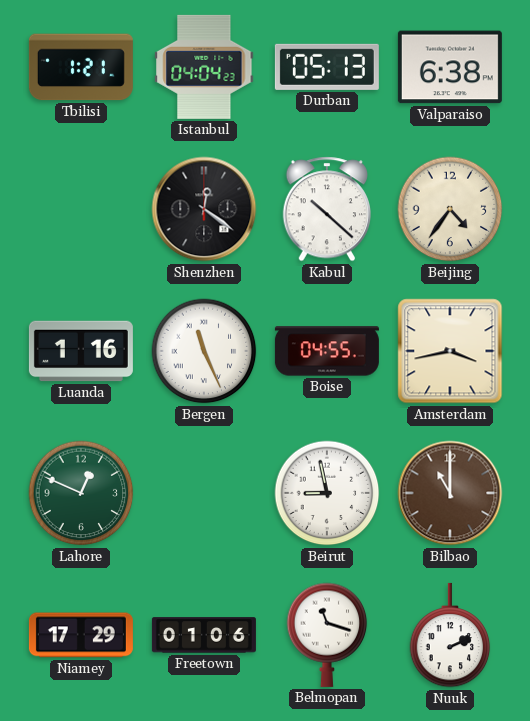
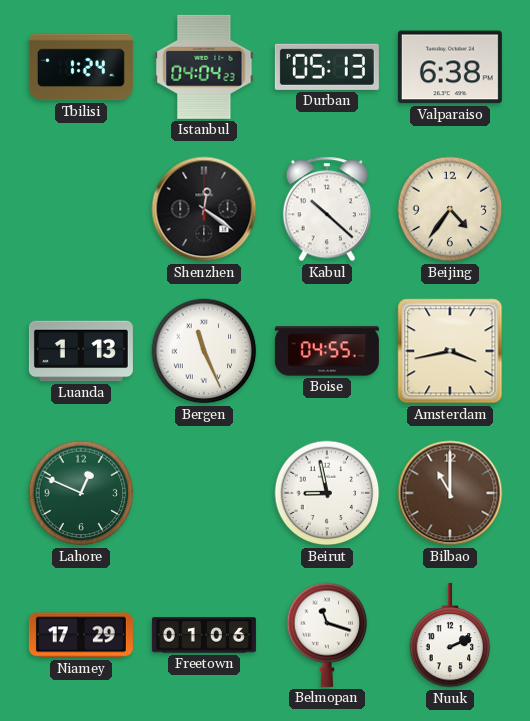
Tbilisi: 1:21 -> 1:24 (81, 67)
Luanda: 1:16 -> 1:13 (81, 351)
